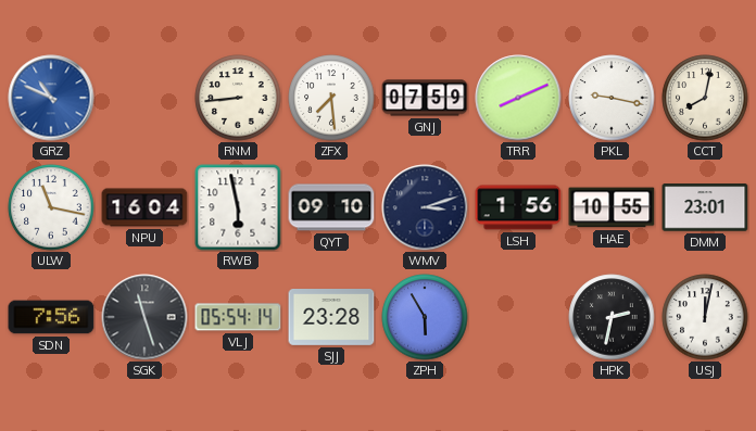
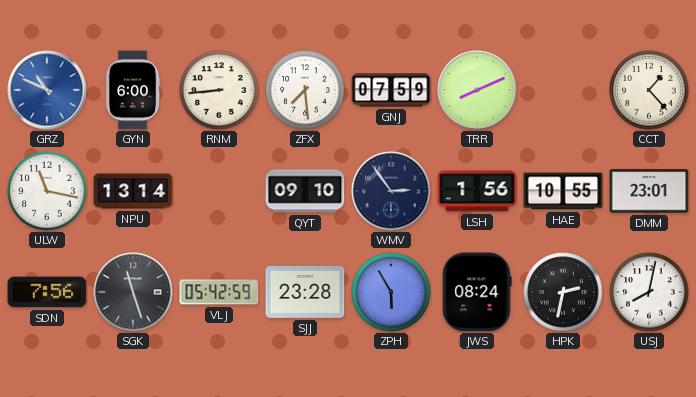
GYN: none -> 6:00 (133, 90)
PKL: 9:17 -> none (612, 98)
CCT: 8:02 -> 1:23 (649, 90)
NPU: 16:04 -> 13:14 (133, 191)
RWB: 5:58 -> none (238, 207)
WMV: 3:12 -> 2:54 (391, 191)
VLJ: 05:54 -> 05:42 (219, 292)
JWS: none -> 08:24 (477, 292)
USJ: 12:02 -> 8:02 (649, 292)
